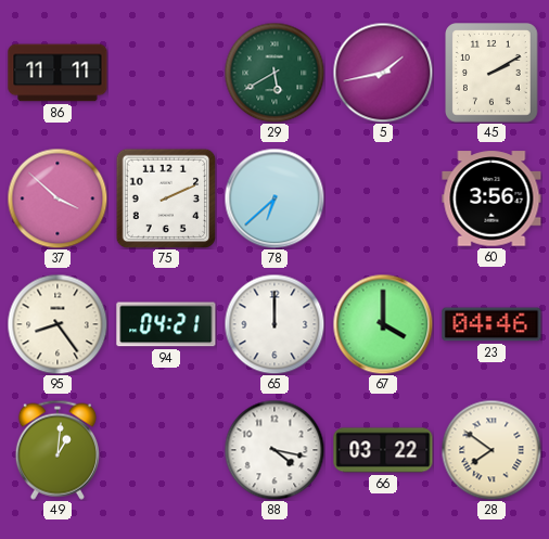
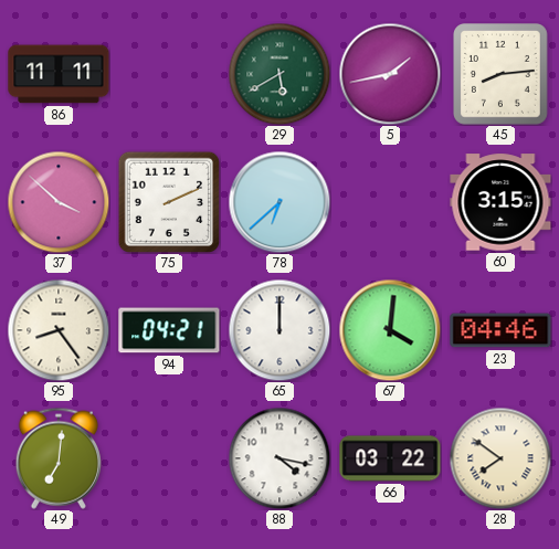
45: 2:10 -> 8:14 (502, 74)
60: 3:56 -> 3:15 (500, 202)
67: 4:00 -> 4:01 (390, 330)
49: 1:01 -> 7:01 (59, 458)
